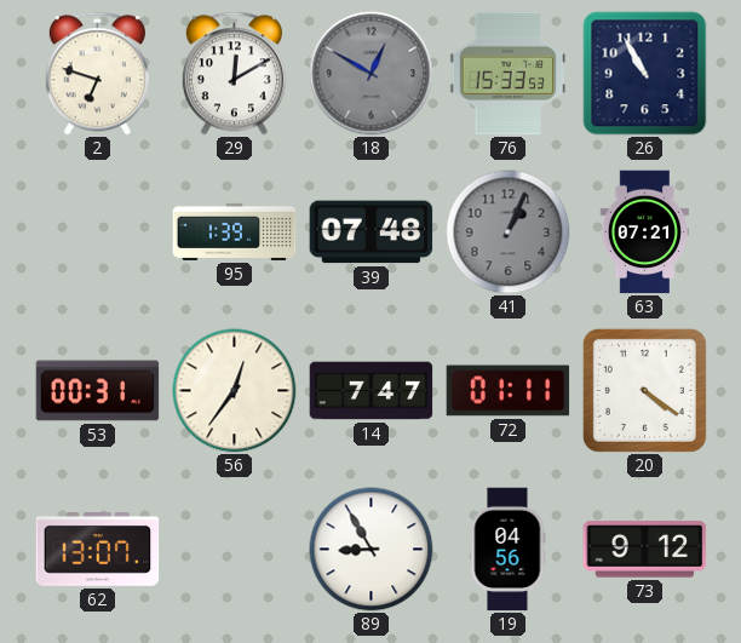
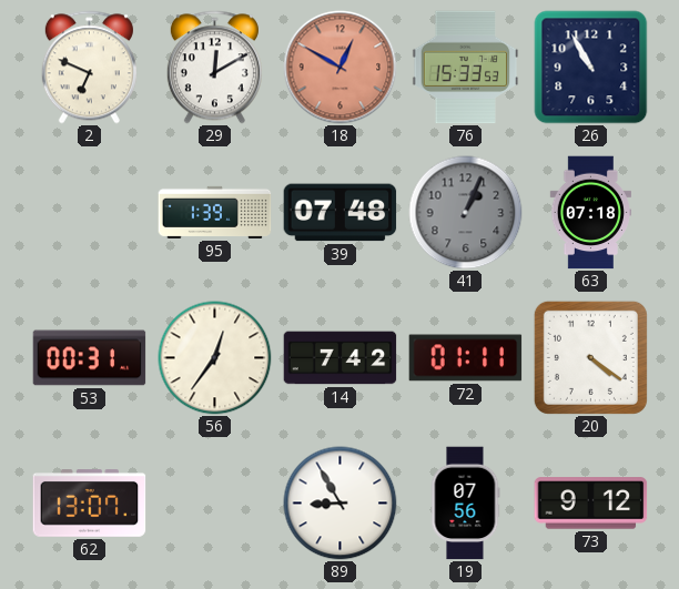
2: 6:48 -> 6:49 (89, 68)
18 dial: grey -> salmon (341, 68)
63: 07:21 -> 07:18 (590, 213)
14: 7:47 -> 7:42 (341, 358)
19: 04:56 -> 07:56 (465, 504)
